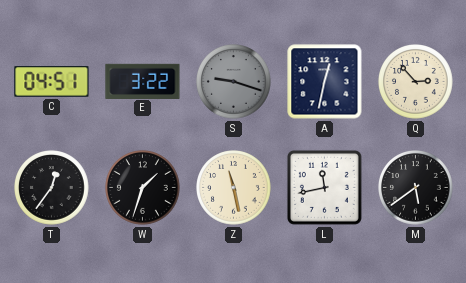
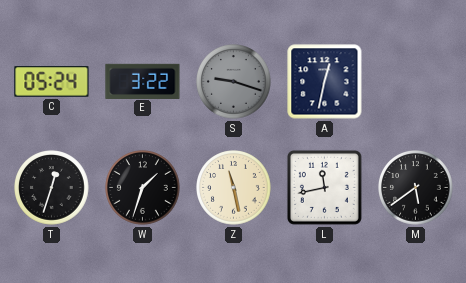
C: 04:51 -> 05:24 (52, 82)
Q: 2:53 -> none (416, 82)
T: 12:36 -> 12:33 (52, 188)
